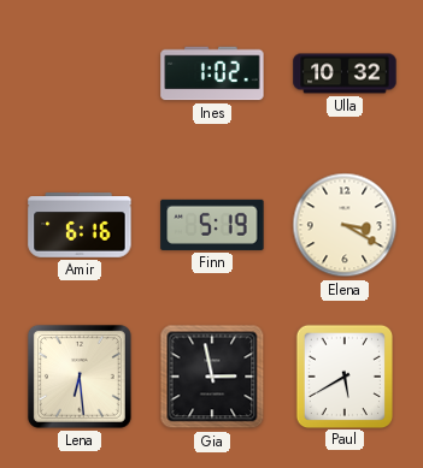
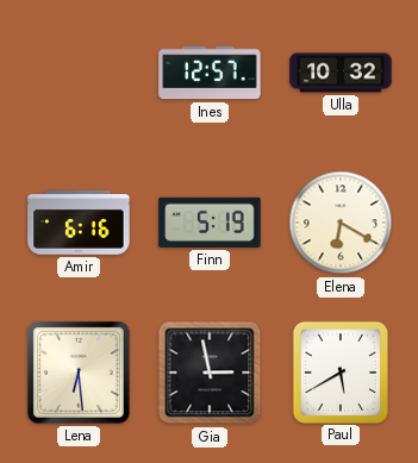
Ines: 1:02 -> 12:57 (210, 73)
Elena: 3:20 -> 6:20 (341, 223)
